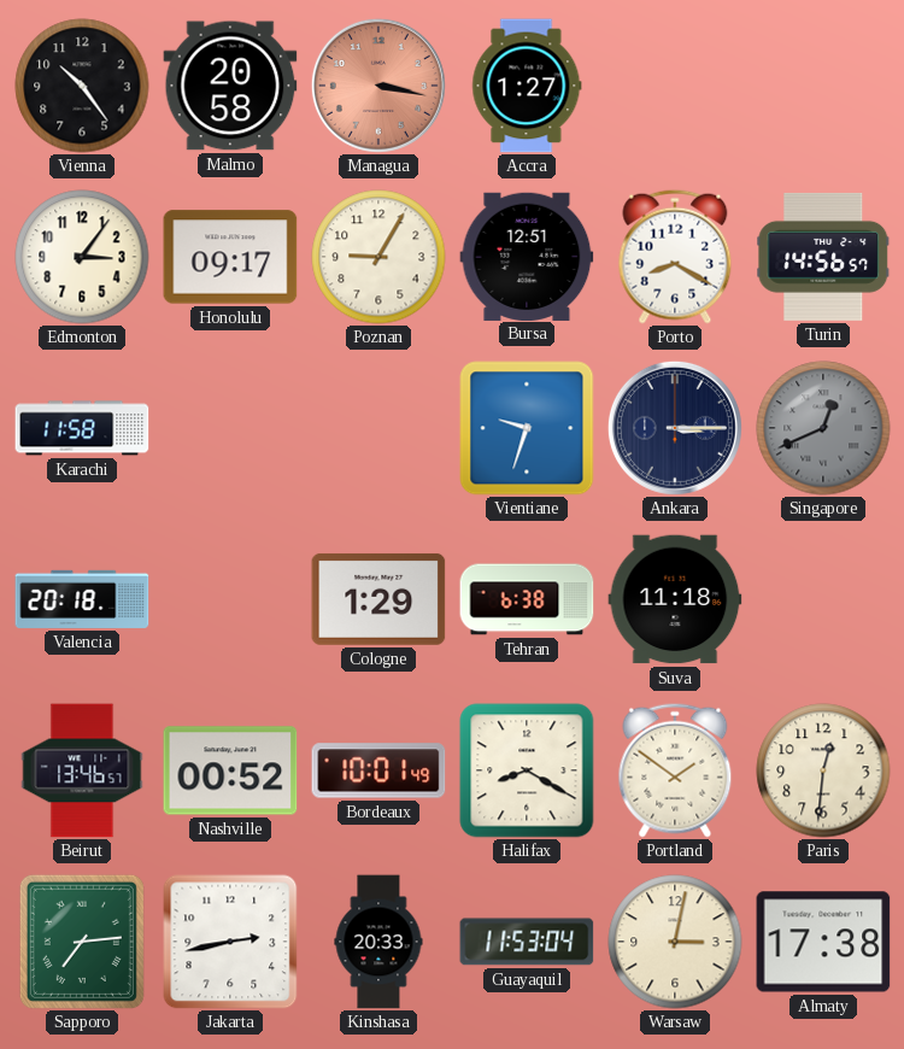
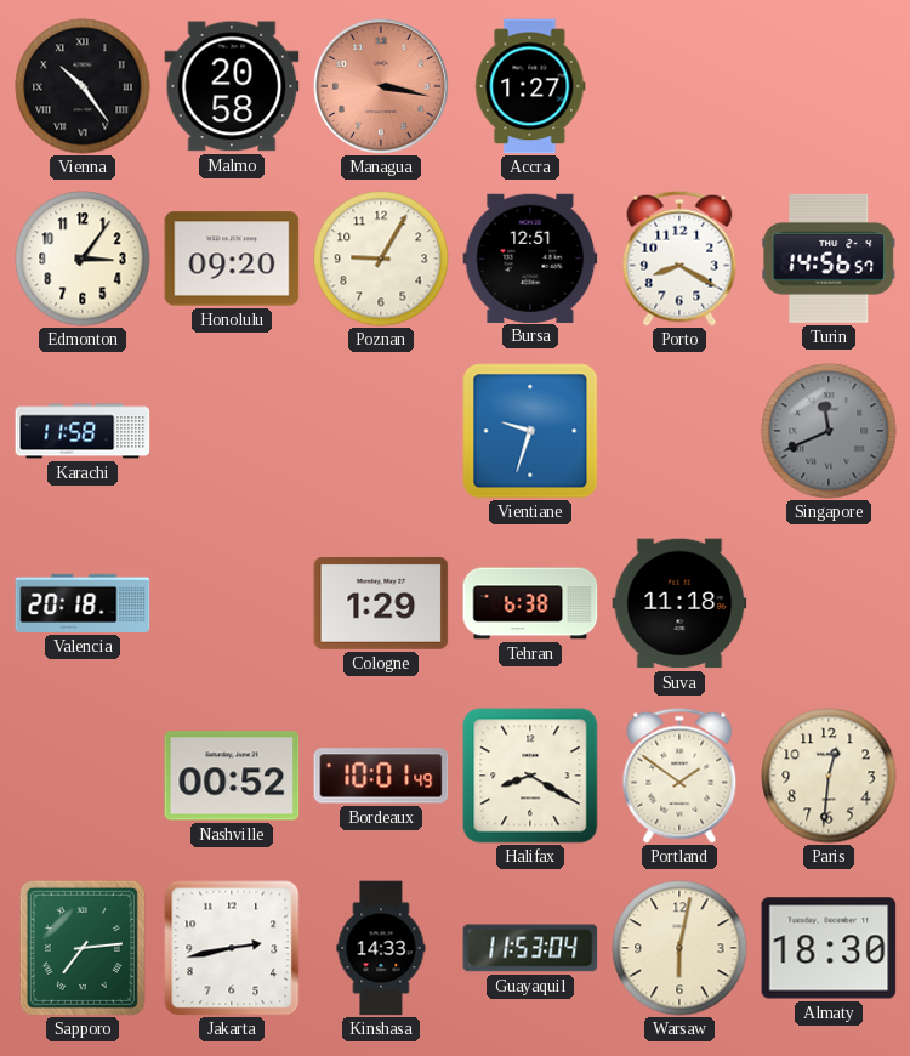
Vienna numerals: Arabic -> Roman (83, 86)
Honolulu: 09:17 -> 09:20 (232, 259)
Ankara: 3:15 -> none (675, 428)
Singapore: 12:41 -> 11:41 (829, 431)
Beirut: 13:46 -> none (82, 770)
Kinshasa: 20:33 -> 14:33 (381, 948)
Warsaw: 3:02 -> 6:02 (679, 948)
Almaty: 17:38 -> 18:30 (829, 948)
